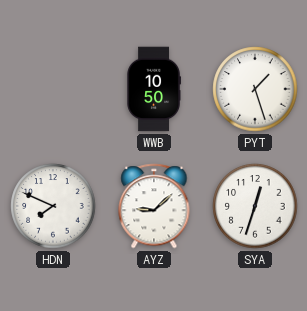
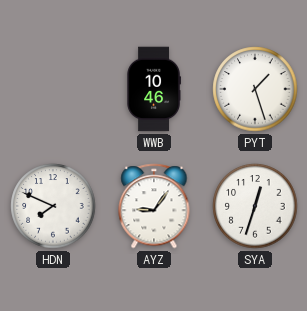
WWB: 10:50 -> 10:46 (154, 89)
AYZ: 9:08 -> 9:06 (154, 206)
